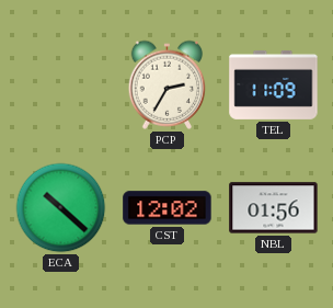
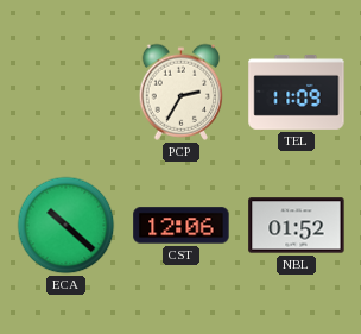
CST: 12:02 -> 12:06 (182, 226)
NBL: 01:56 -> 01:52 (297, 226)
